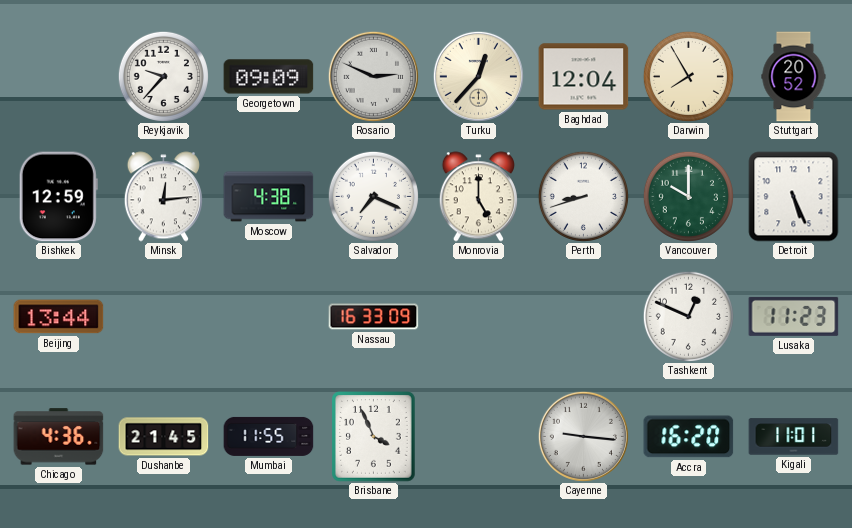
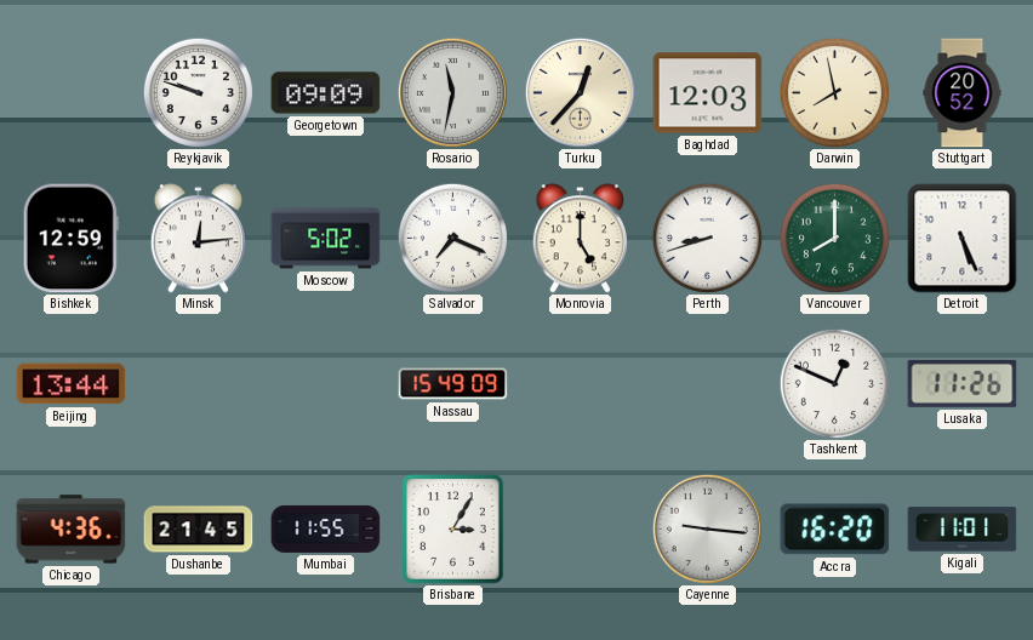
Reykjavik: 9:37 -> 9:48 (198, 92)
Rosario: 2:49 -> 11:32 (452, 92)
Baghdad: 12:04 -> 12:03 (708, 93)
Darwin: 7:55 -> 7:58 (834, 92)
Moscow: 4:38 -> 5:02 (326, 239)
Vancouver: 10:00 -> 8:00 (834, 238)
Nassau: 16:33 -> 15:49 (453, 384)
Lusaka: 11:23 -> 11:26 (963, 383)
Brisbane: 3:56 -> 3:05 (453, 530)
